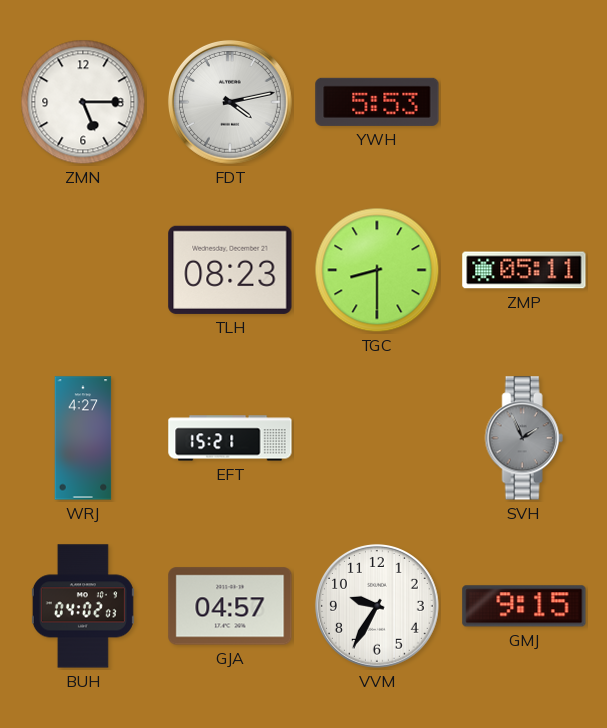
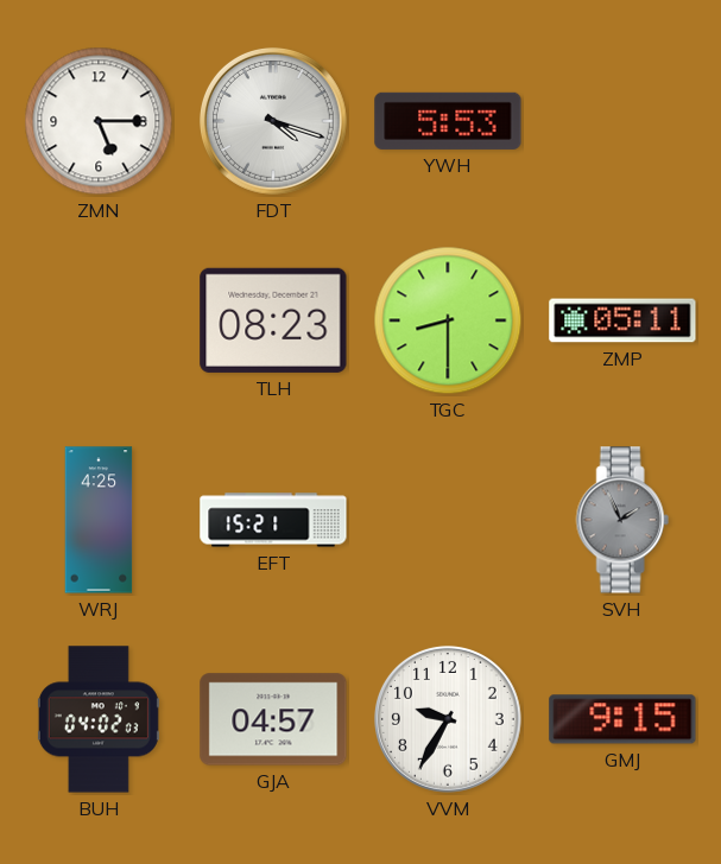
FDT: 4:13 -> 4:18 (273, 121)
WRJ: 4:27 -> 4:25 (99, 520)
